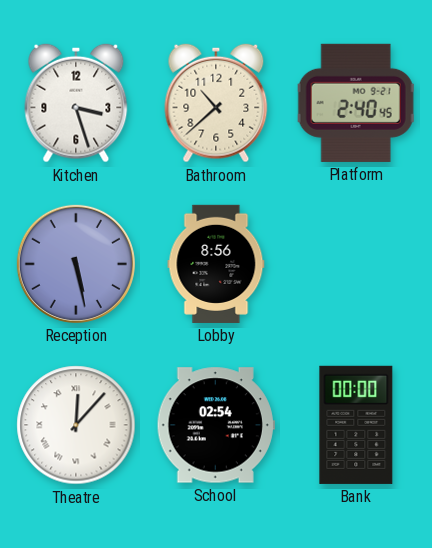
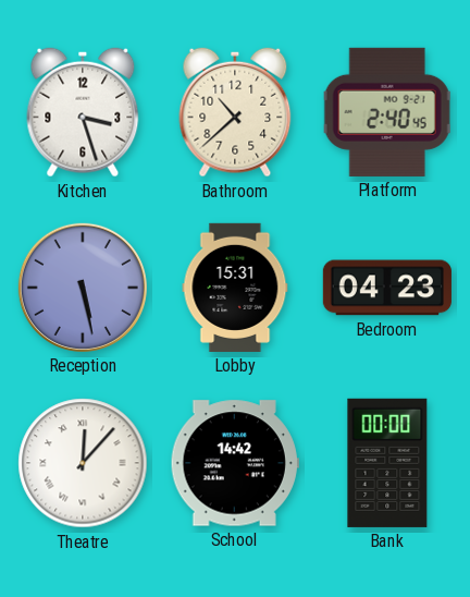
Lobby: 8:56 -> 15:31 (235, 288)
Bedroom: none -> 04:23 (387, 288)
School: 02:54 -> 14:42 (235, 463)
